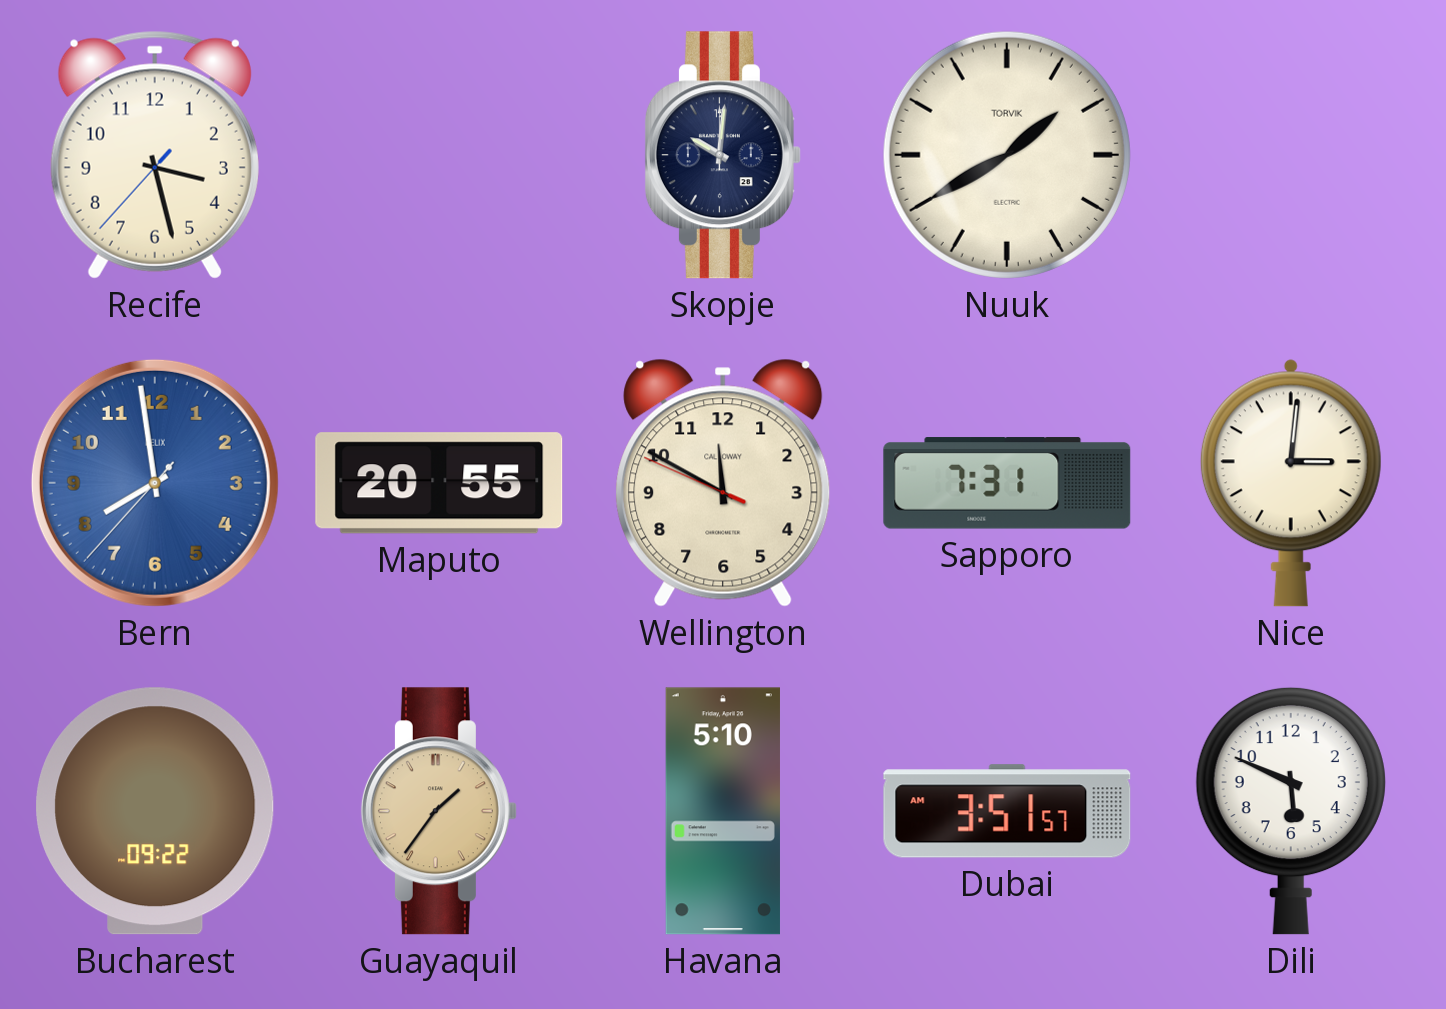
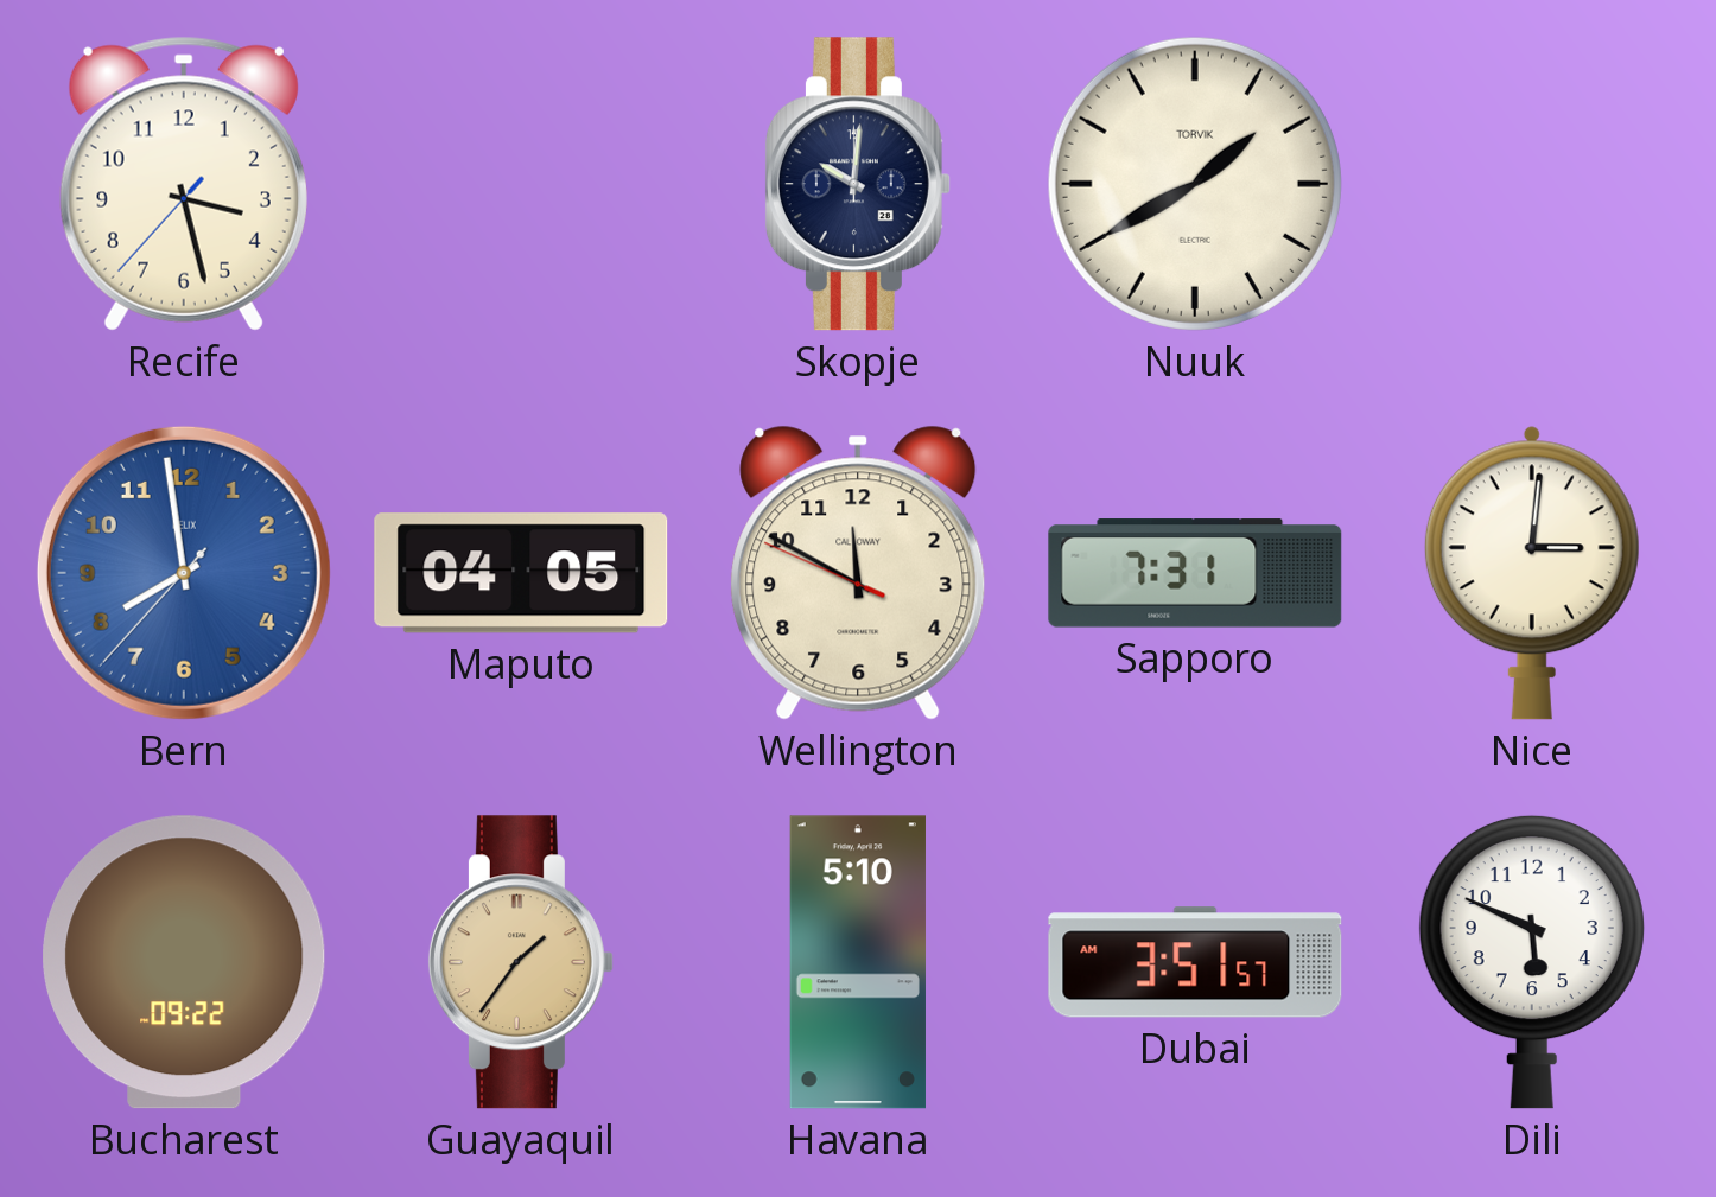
Maputo: 20:55 -> 04:05 (521, 573)
